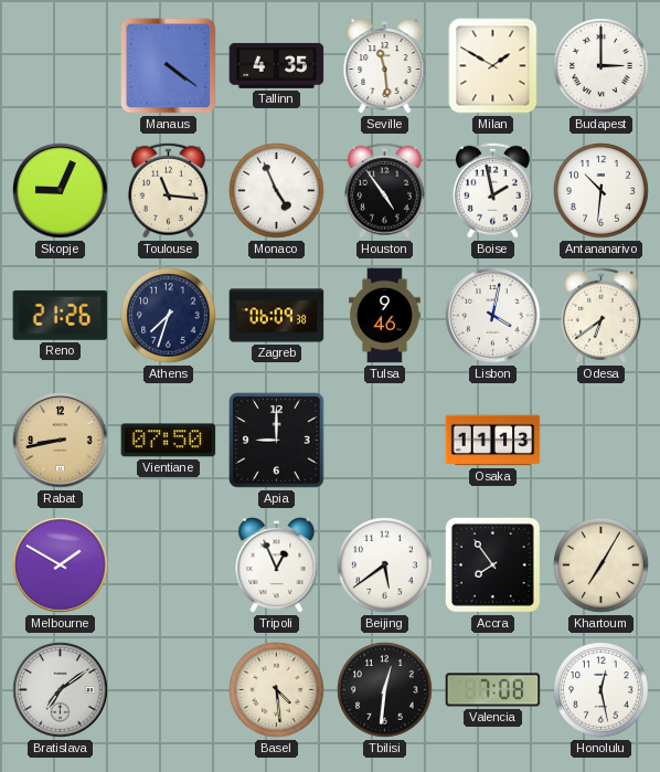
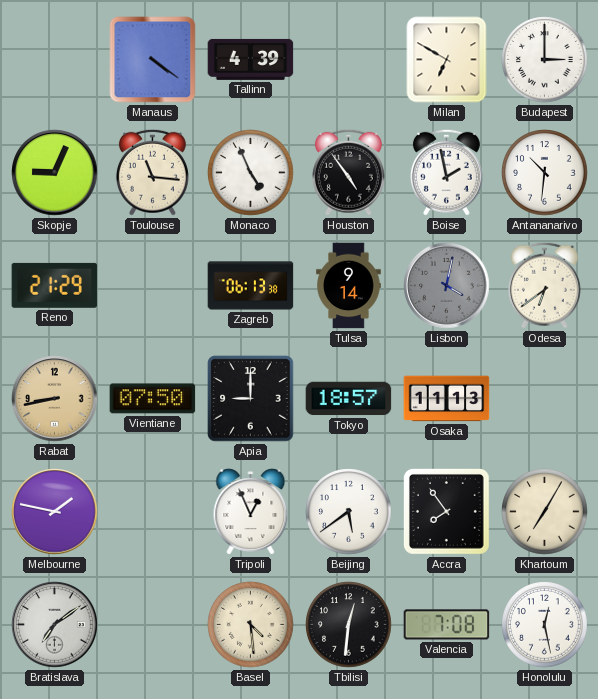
Tallinn: 4:35 -> 4:39 (251, 59)
Seville: 11:29 -> none (385, 66)
Milan: 1:50 -> 6:50 (447, 60)
Reno: 21:26 -> 21:29 (55, 285)
Athens: 7:33 -> none (169, 316)
Zagreb: 06:09 -> 06:13 (251, 286)
Tulsa: 9:46 -> 9:14 (349, 286)
Lisbon dial: white -> grey (447, 286)
Tokyo: none -> 18:57 (349, 399)
Melbourne: 1:50 -> 1:47 (55, 512)
